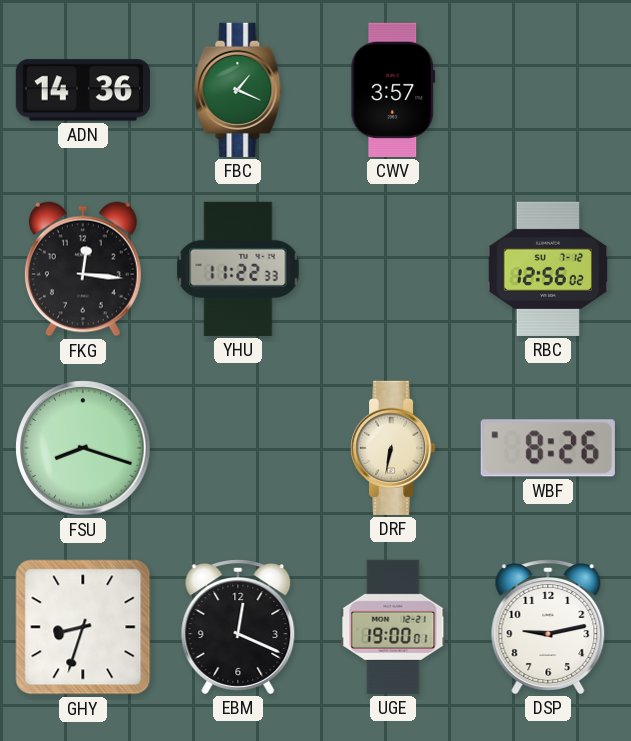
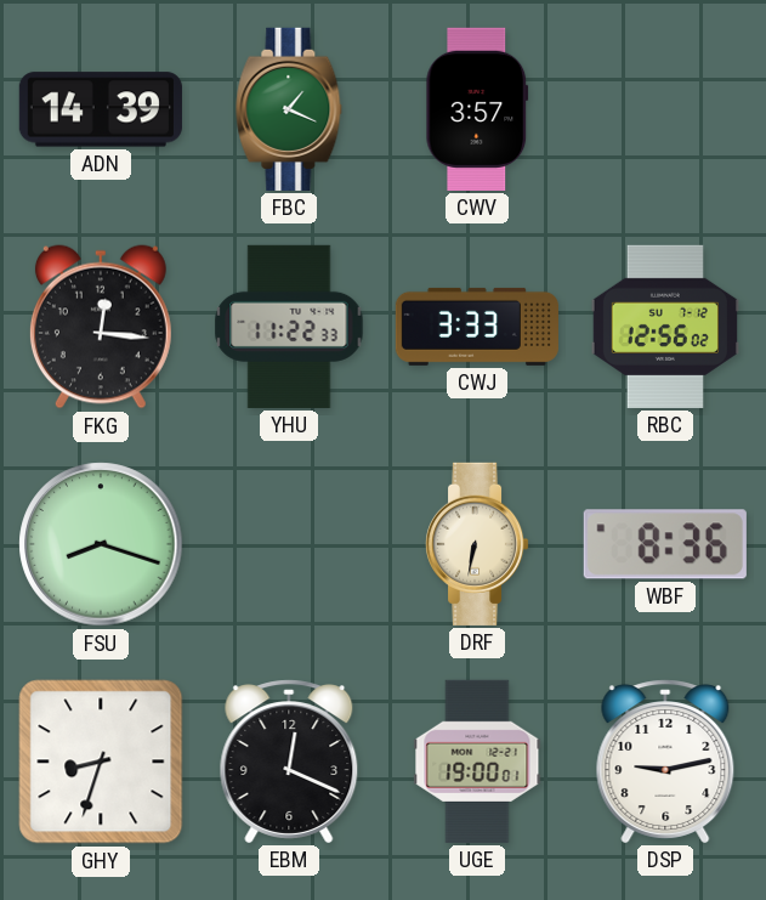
ADN: 14:36 -> 14:39 (101, 109)
CWJ: none -> 3:33 (477, 327)
WBF: 8:26 -> 8:36 (665, 544)
